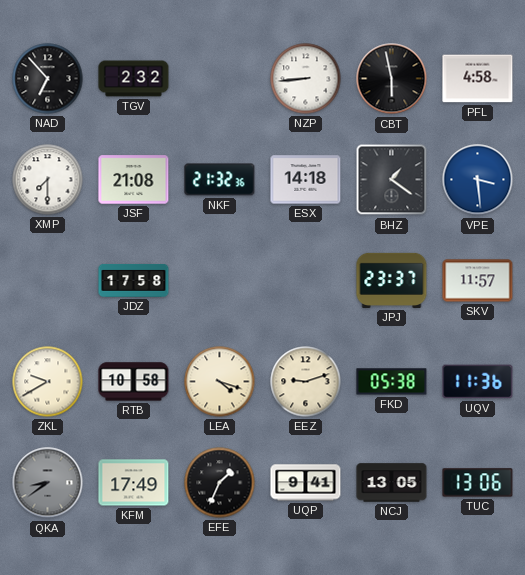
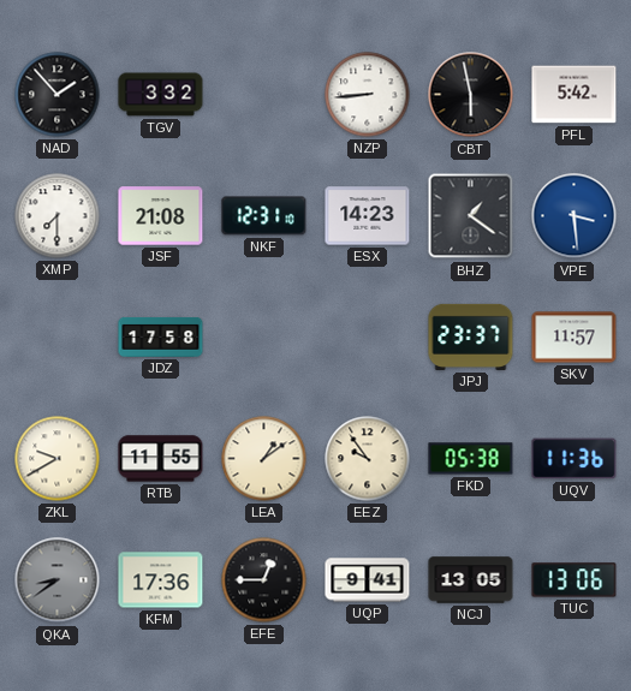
NAD: 6:53 -> 1:53 (58, 95)
TGV: 2:32 -> 3:32 (161, 95)
PFL: 4:58 -> 5:42 (575, 95)
NKF: 21:32 -> 12:31 (264, 216)
ESX: 14:18 -> 14:23 (368, 216)
RTB: 10:58 -> 11:55 (161, 459)
LEA: 4:18 -> 1:09 (264, 459)
EEZ: 9:12 -> 9:54 (368, 459)
KFM: 17:49 -> 17:36 (161, 580)
EFE: 1:34 -> 12:45 (264, 580)
